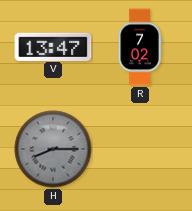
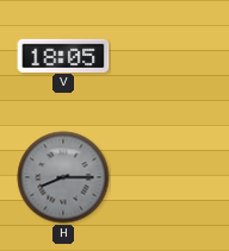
V: 13:47 -> 18:05 (63, 55)
R: 7:02 -> none (140, 47)
